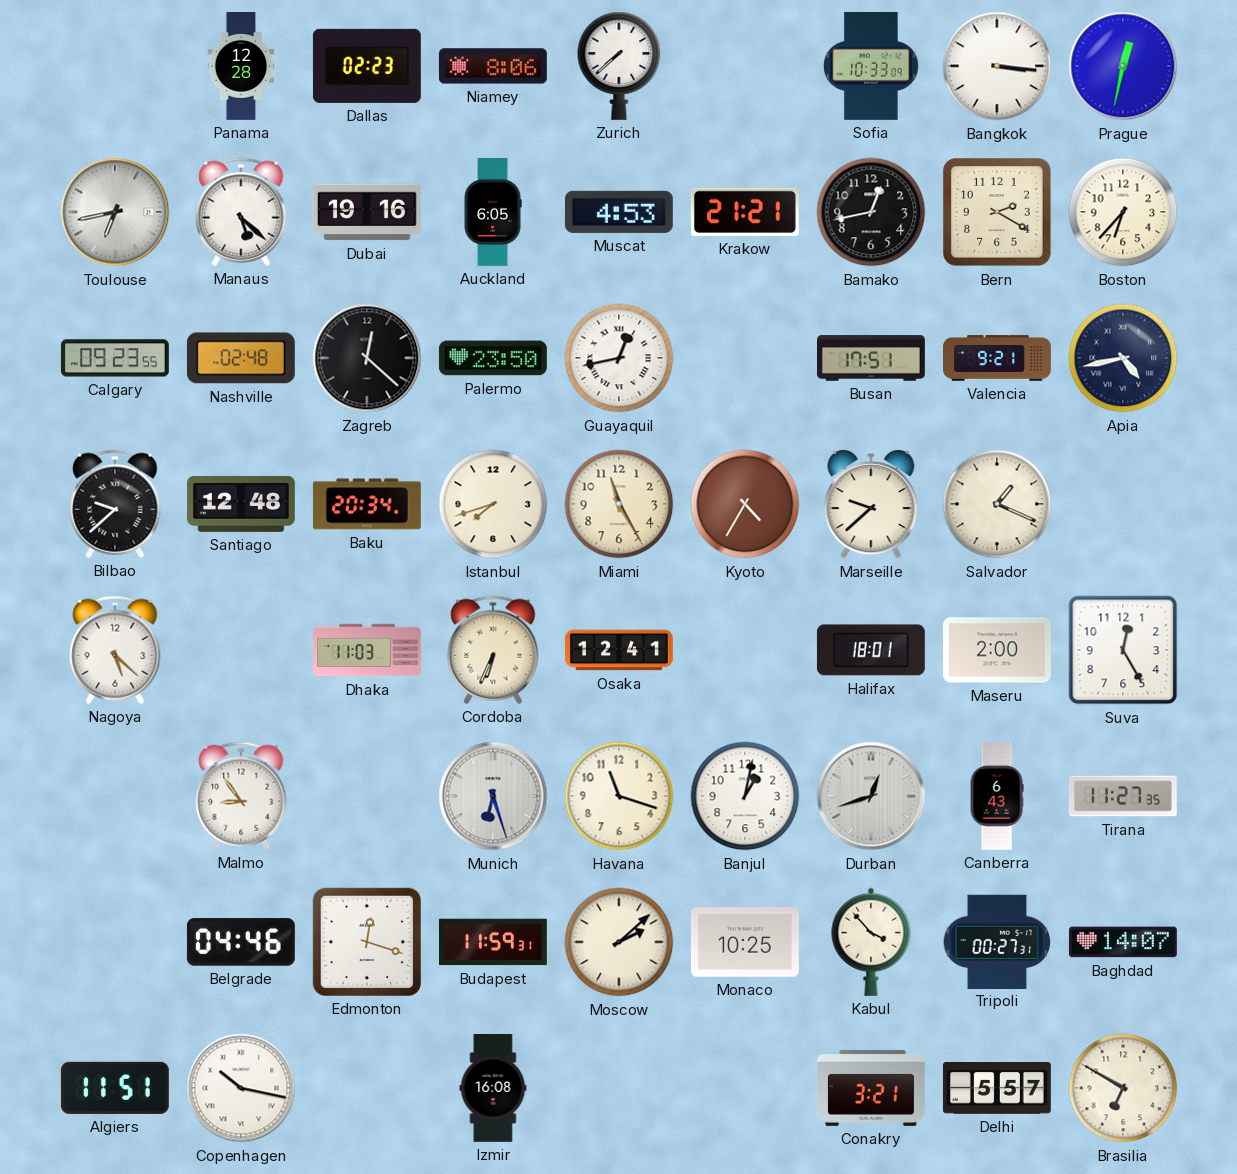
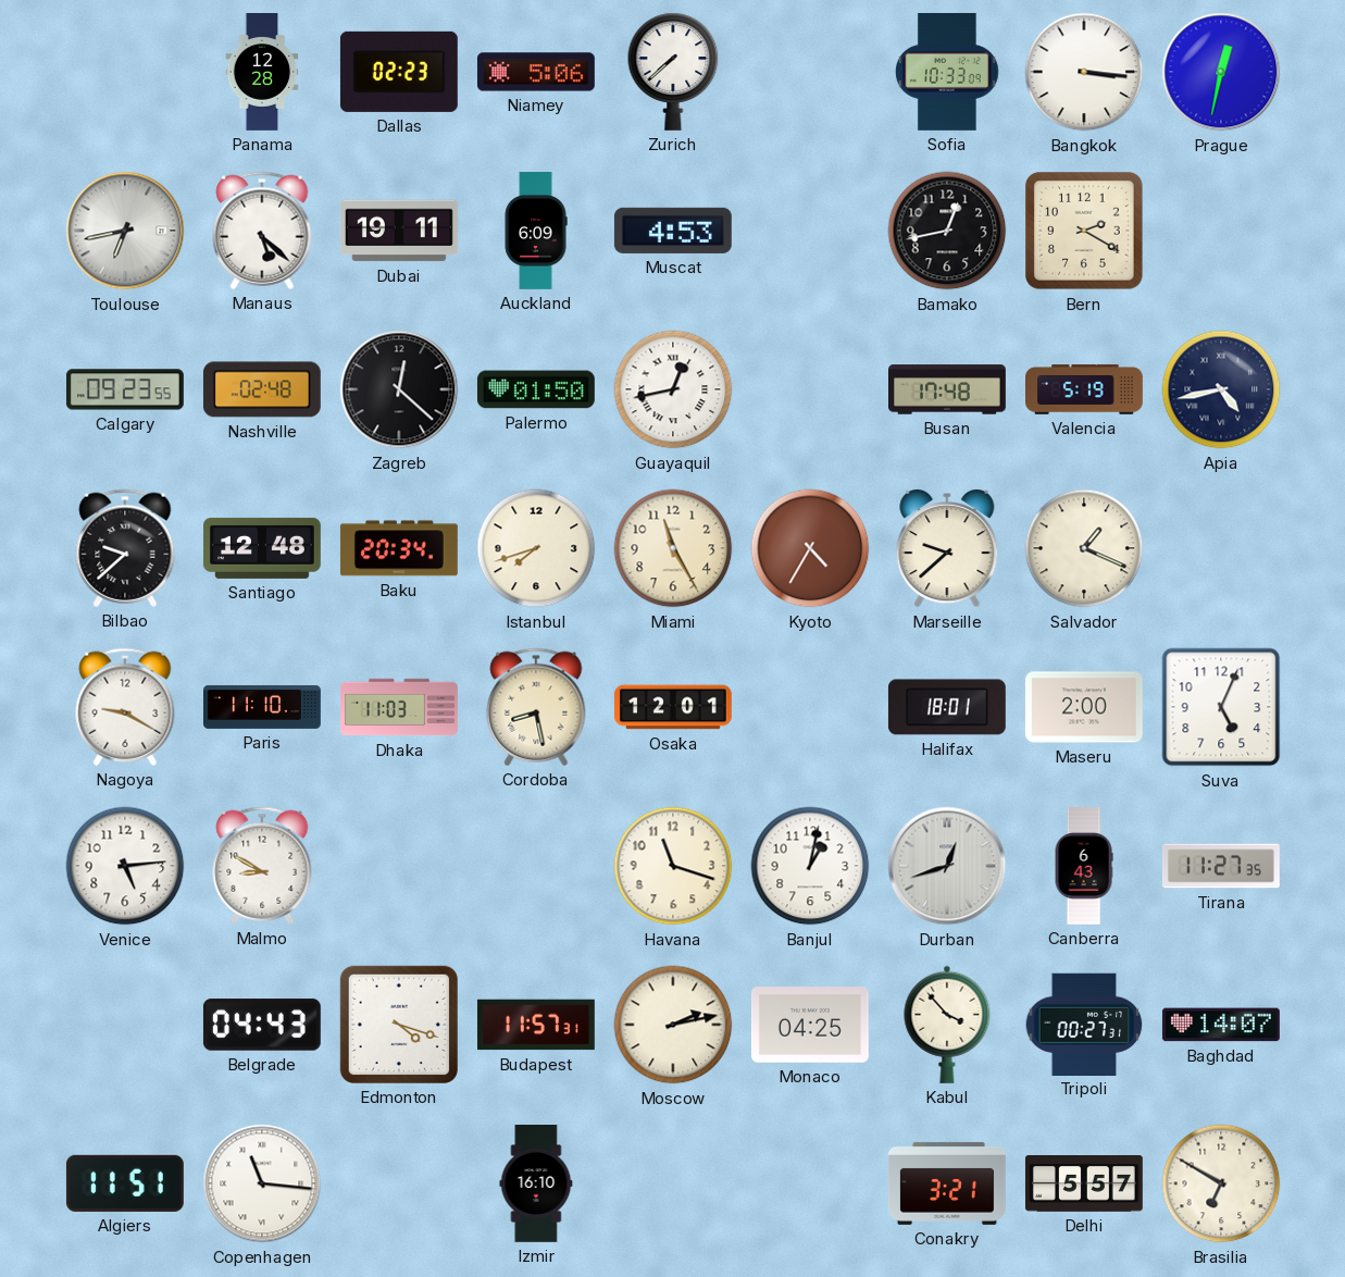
Niamey: 8:06 -> 5:06 (536, 72)
Dubai: 19:16 -> 19:11 (399, 231)
Auckland: 6:05 -> 6:09 (536, 232)
Krakow: 21:21 -> none (745, 212)
Boston: 6:37 -> none (1123, 212)
Palermo: 23:50 -> 01:50 (536, 389)
Busan: 17:51 -> 17:48 (948, 389)
Valencia: 9:21 -> 5:19 (1085, 389)
Nagoya: 5:22 -> 9:20 (125, 707)
Paris: none -> 11:10 (263, 707)
Cordoba: 6:34 -> 8:28 (536, 707)
Osaka: 12:41 -> 12:01 (673, 707)
Suva: 12:25 -> 5:04 (1221, 707)
Venice: none -> 5:14 (125, 866)
Malmo: 8:54 -> 8:50 (262, 866)
Munich: 6:27 -> none (493, 796)
Belgrade: 04:46 -> 04:43 (262, 1025)
Edmonton: 12:18 -> 4:18 (399, 1025)
Budapest: 11:59 -> 11:57 (537, 1025)
Moscow: 2:08 -> 2:13 (673, 1025)
Monaco: 10:25 -> 04:25 (810, 1025)
Copenhagen: 10:17 -> 11:16 (262, 1183)
Izmir: 16:08 -> 16:10 (536, 1185)
